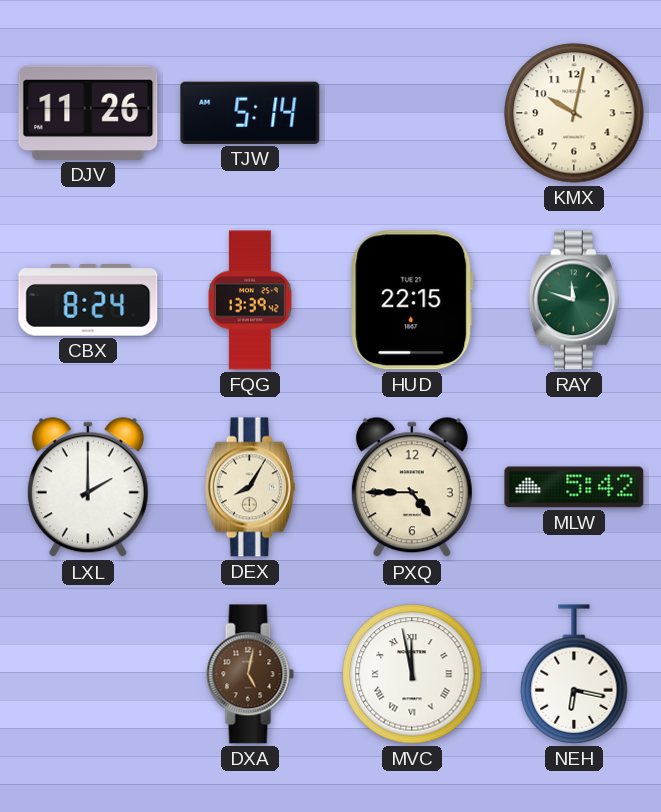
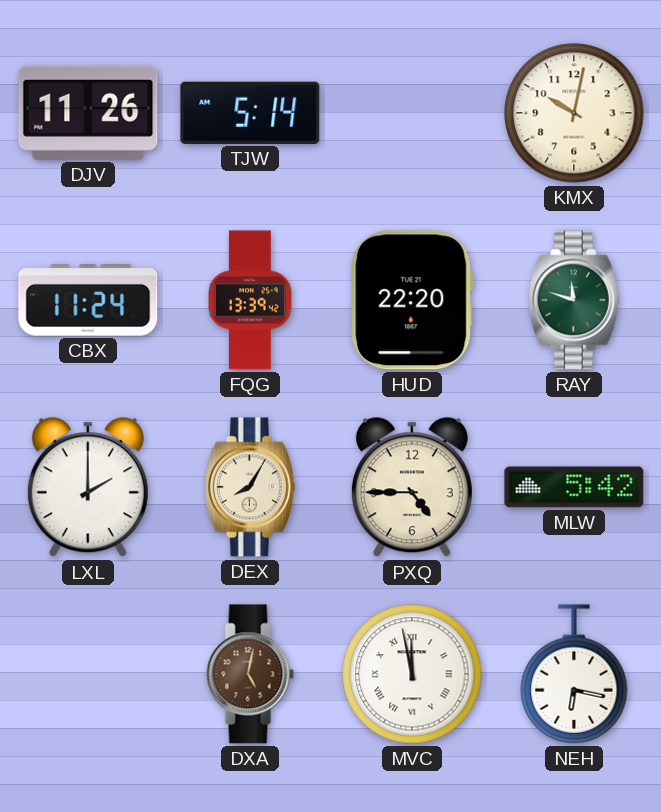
CBX: 8:24 -> 11:24 (88, 301)
HUD: 22:15 -> 22:20 (412, 300)
